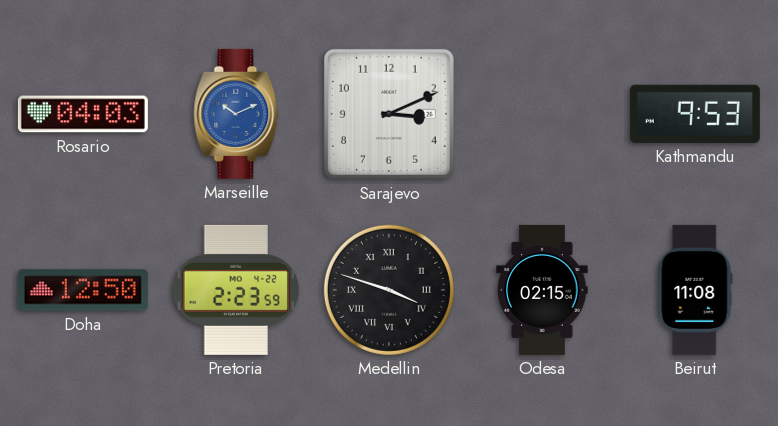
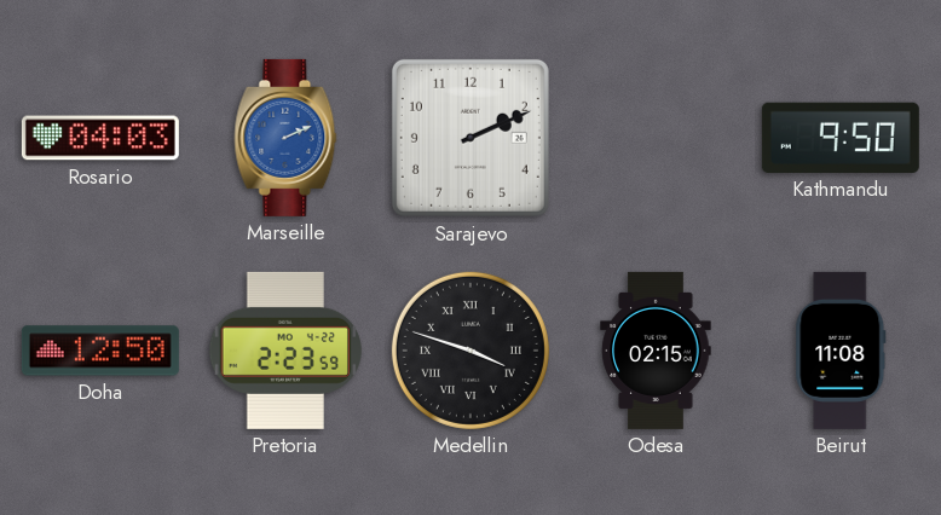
Marseille: 10:11 -> 2:11 (285, 138)
Sarajevo: 3:11 -> 2:11 (470, 138)
Kathmandu: 9:53 -> 9:50 (841, 138)
